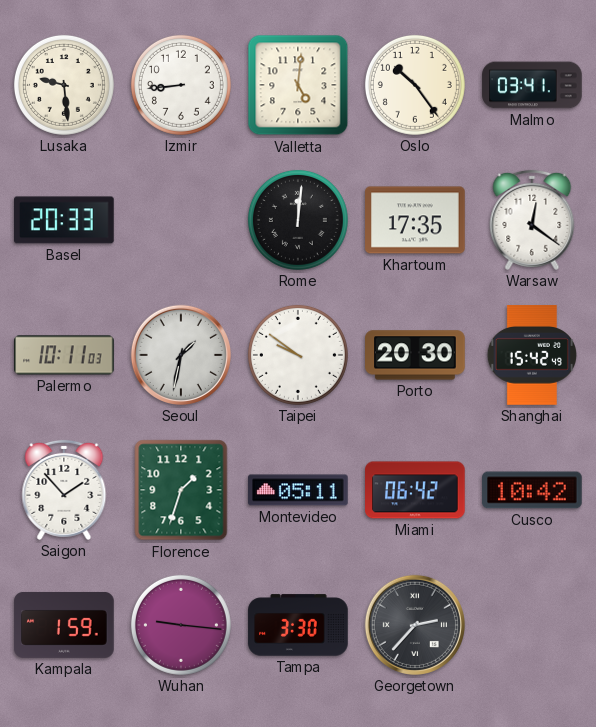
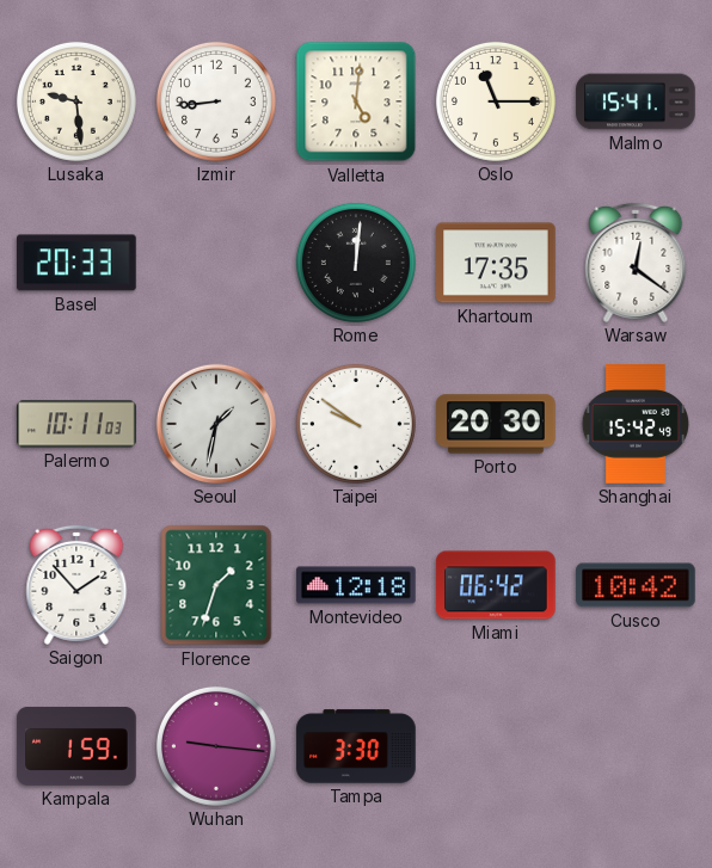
Oslo: 10:24 -> 11:15 (496, 101)
Malmo: 03:41 -> 15:41 (636, 101)
Montevideo: 05:11 -> 12:18 (356, 585)
Georgetown: 2:37 -> none (415, 625)
